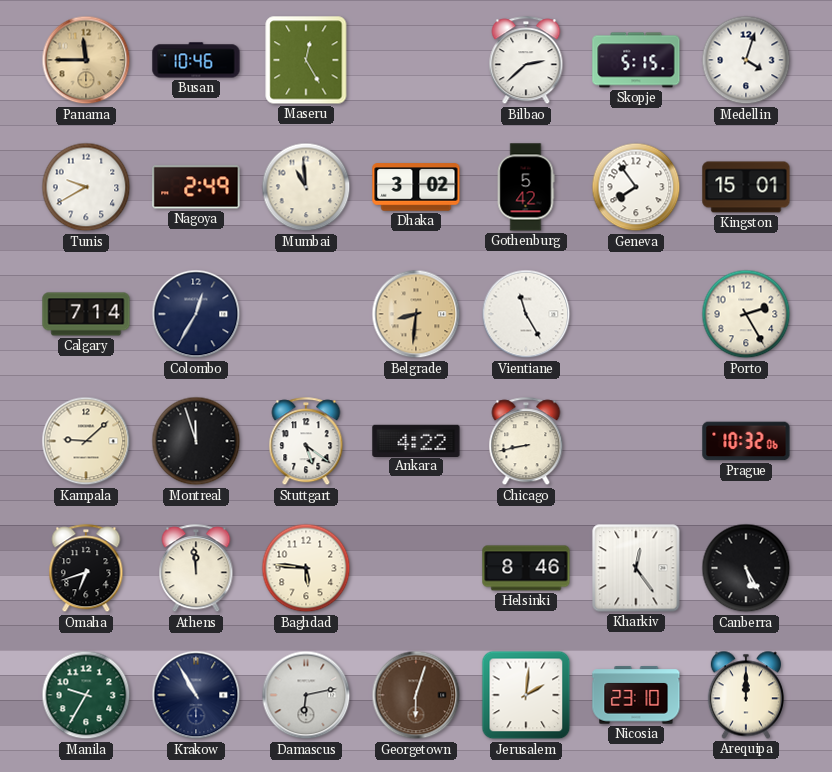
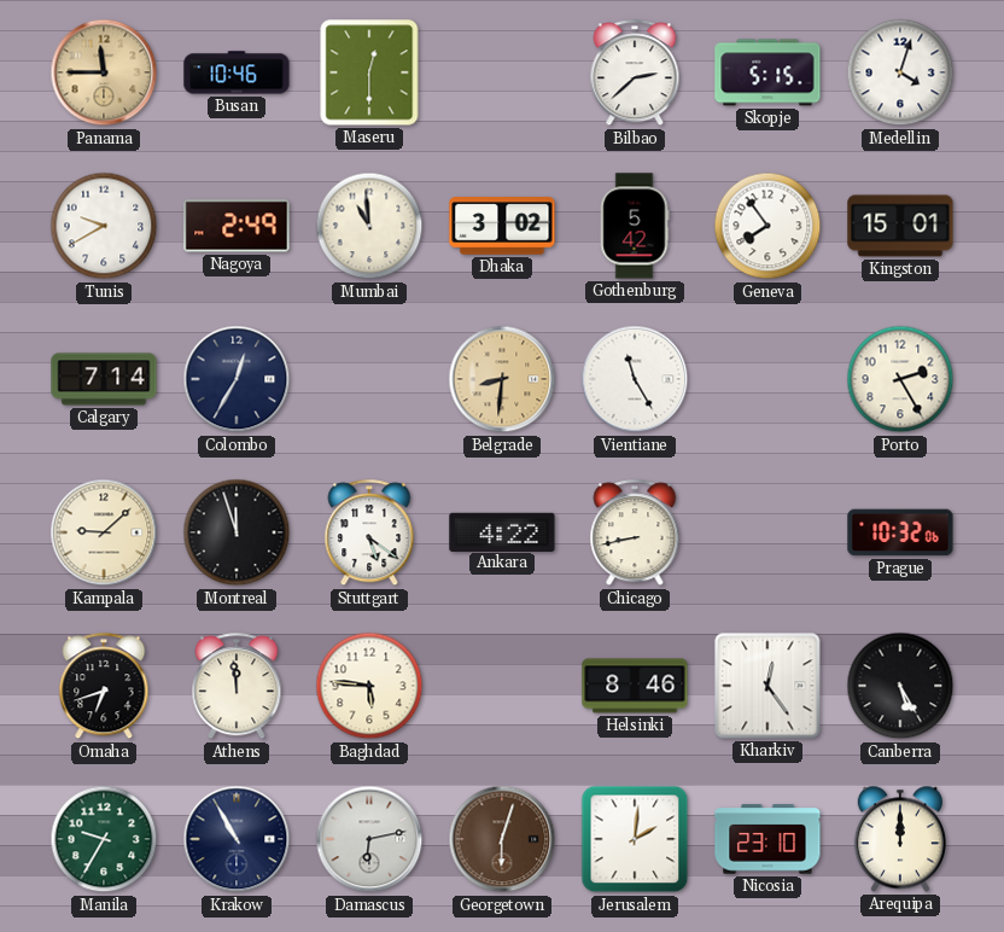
Maseru: 12:25 -> 12:30 (369, 72)
